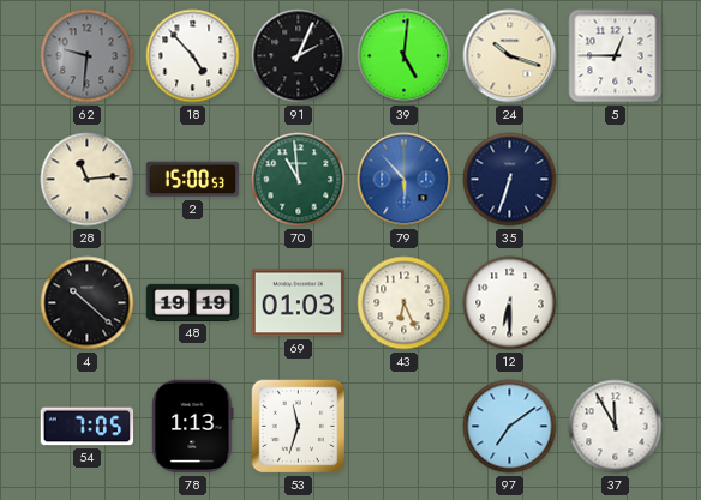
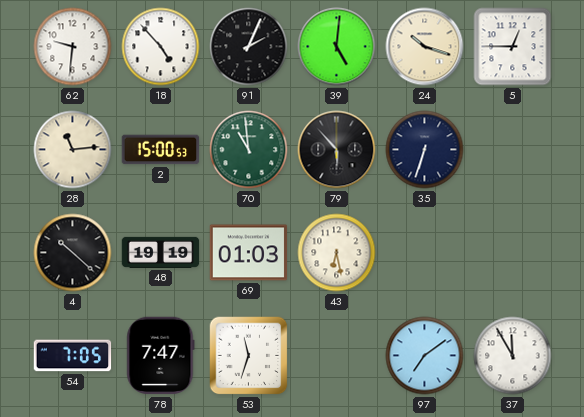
62 dial: grey -> white (73, 47)
79 dial: blue -> black (337, 150)
43: 6:26 -> 6:28 (337, 253)
12: 6:30 -> none (510, 303)
78: 1:13 -> 7:47 (161, 356)
